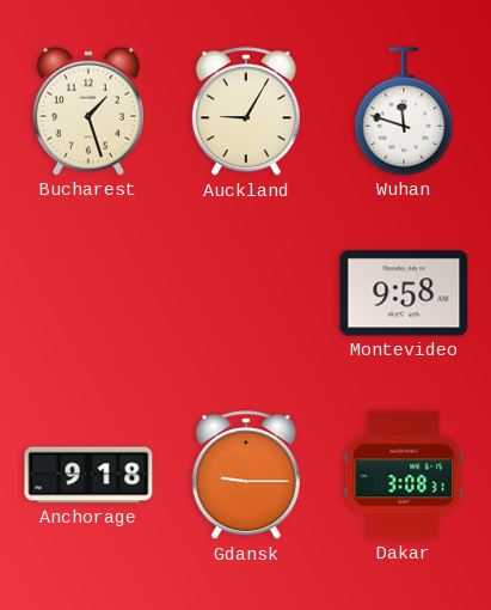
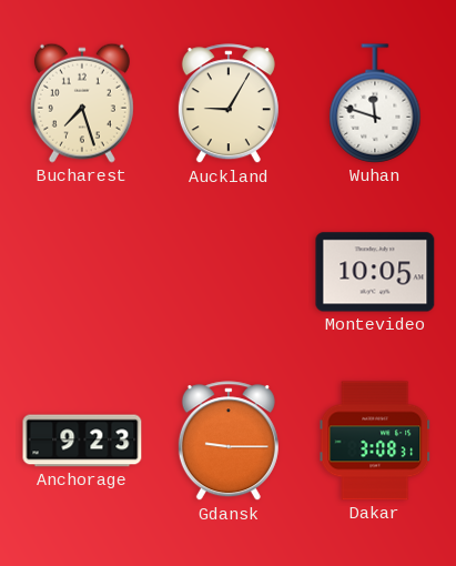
Bucharest: 1:27 -> 7:27 (82, 103)
Montevideo: 9:58 -> 10:05 (375, 272)
Anchorage: 9:18 -> 9:23 (82, 441)
